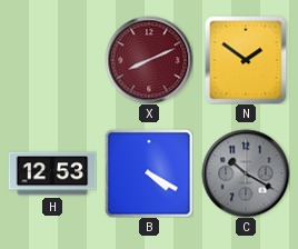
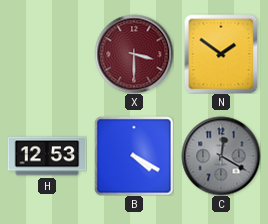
X: 8:11 -> 3:30 (134, 54)
C: 10:20 -> 12:20 (221, 156)
